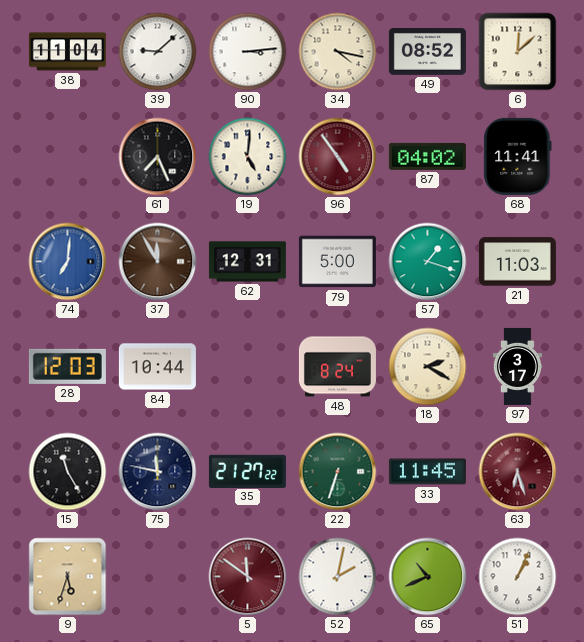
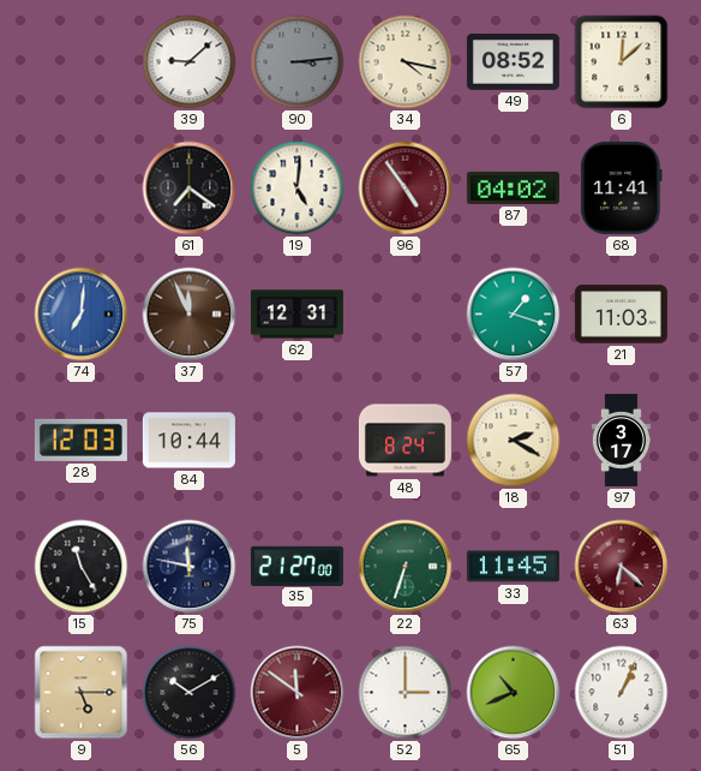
38: 11:04 -> none (67, 52)
90 dial: white -> grey (298, 62)
61: 7:26 -> 7:21 (190, 189)
37: 11:55 -> 11:56 (190, 315)
79: 5:00 -> none (337, 262)
35: 21:27:22 -> 21:27:00 (296, 566)
63: 6:27 -> 6:22 (622, 567)
9: 5:33 -> 5:15 (82, 693)
56: none -> 10:10 (190, 693)
52: 2:02 -> 3:00 (406, 693)
